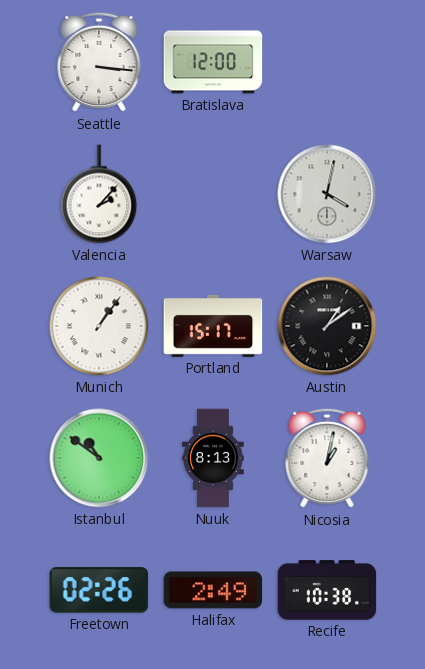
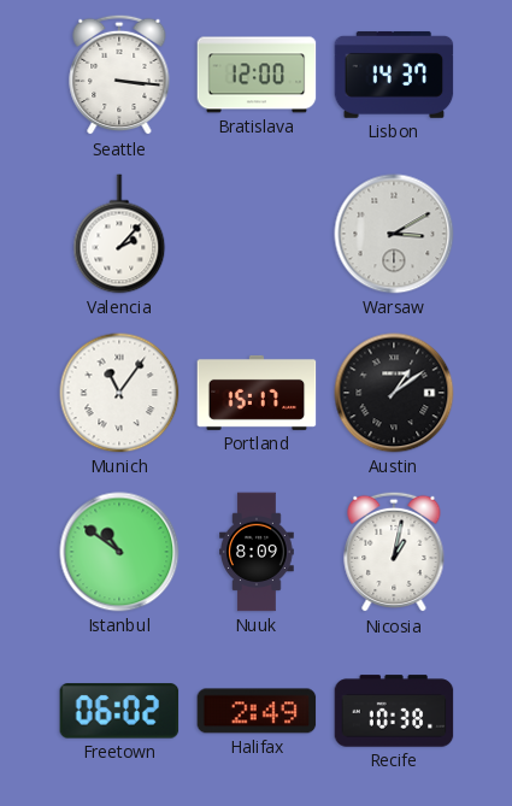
Lisbon: none -> 14:37 (394, 75)
Warsaw: 4:02 -> 3:10 (394, 234)
Munich: 1:06 -> 11:06 (119, 393)
Nuuk: 8:13 -> 8:09 (257, 552)
Freetown: 02:26 -> 06:02 (119, 711)
